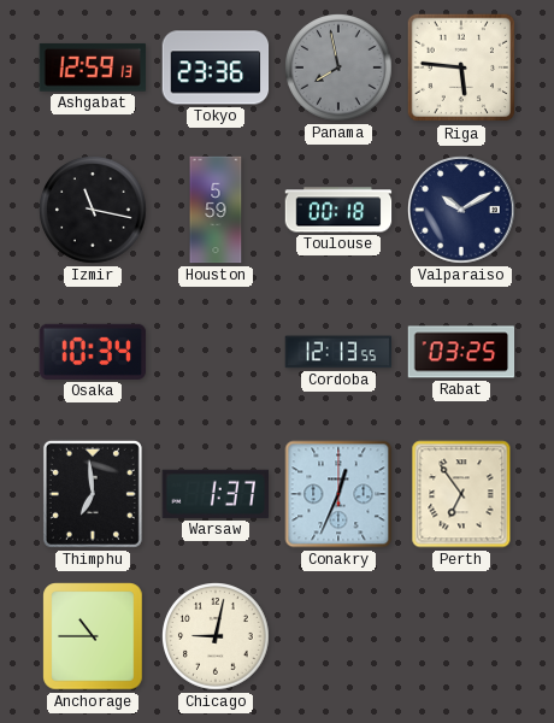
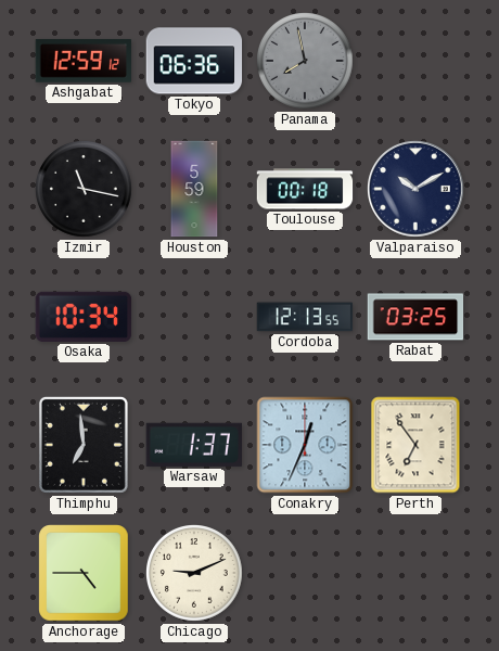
Ashgabat: 12:59:13 -> 12:59:12 (84, 61)
Tokyo: 23:36 -> 06:36 (194, 61)
Riga: 5:46 -> none (461, 67)
Anchorage: 10:45 -> 4:45 (84, 573)
Chicago: 9:02 -> 9:11 (195, 574)
